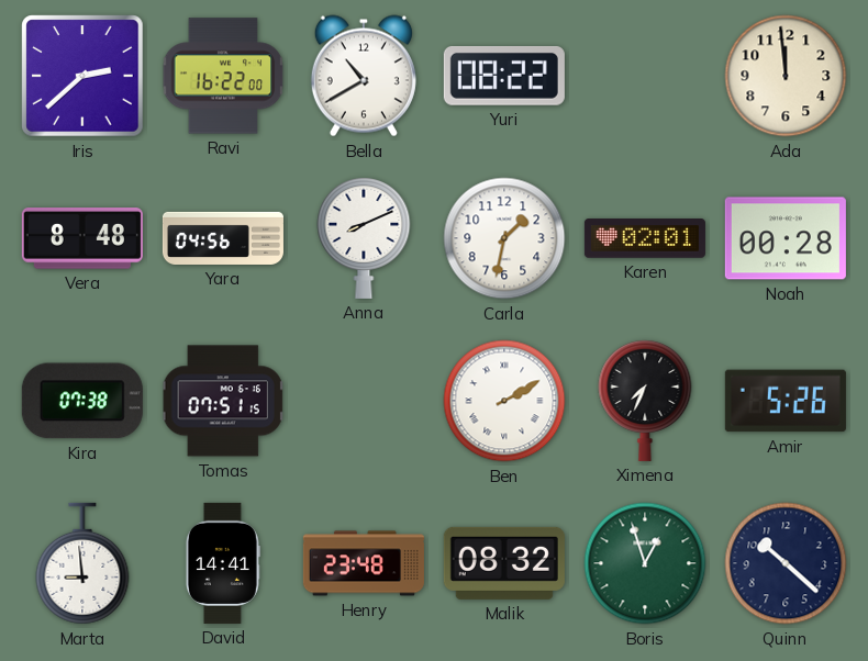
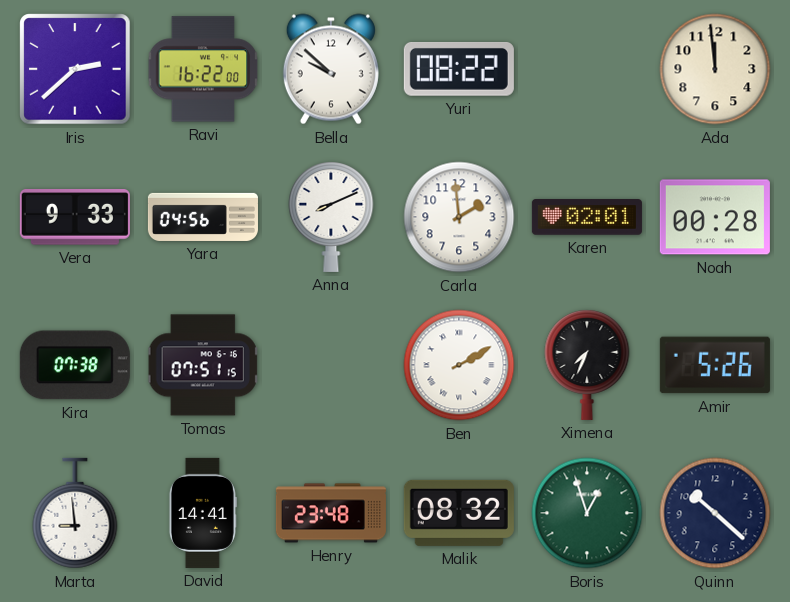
Bella: 10:40 -> 9:52 (331, 69)
Vera: 8:48 -> 9:33 (75, 217)
Carla: 1:32 -> 1:59 (459, 217)
